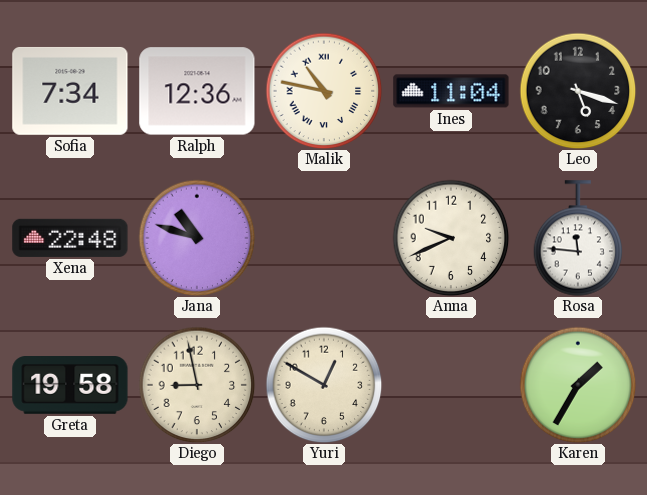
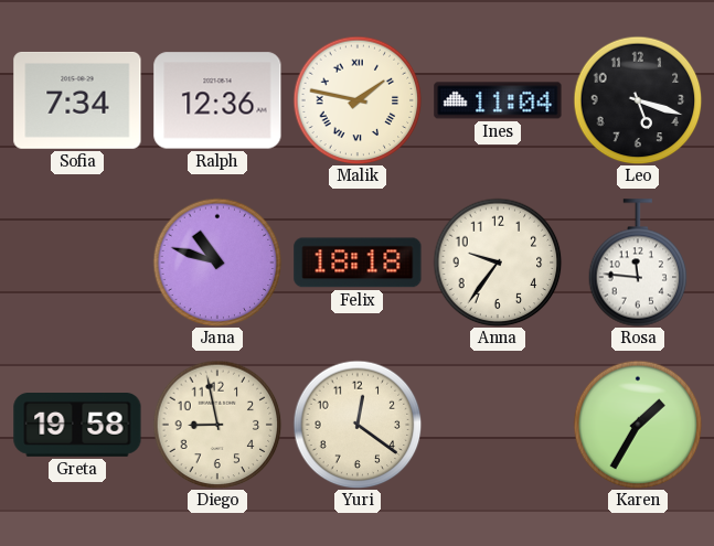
Malik: 10:47 -> 1:47 (358, 100)
Xena: 22:48 -> none (70, 238)
Felix: none -> 18:18 (358, 263)
Anna: 9:41 -> 9:36 (498, 263)
Yuri: 12:50 -> 12:21 (358, 425)
